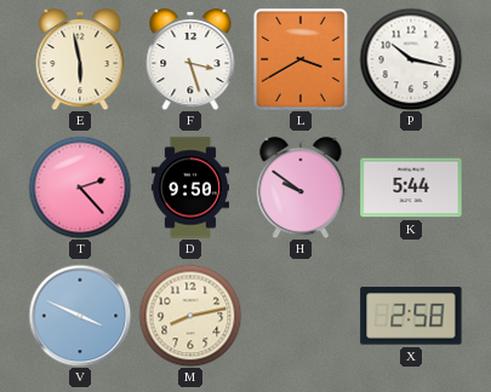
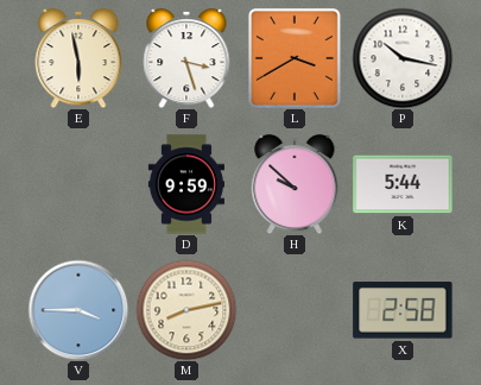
T: 2:23 -> none (80, 188)
D: 9:50 -> 9:59 (186, 184)
H: 9:51 -> 9:52 (295, 184)
V: 3:49 -> 3:45 (78, 310)
